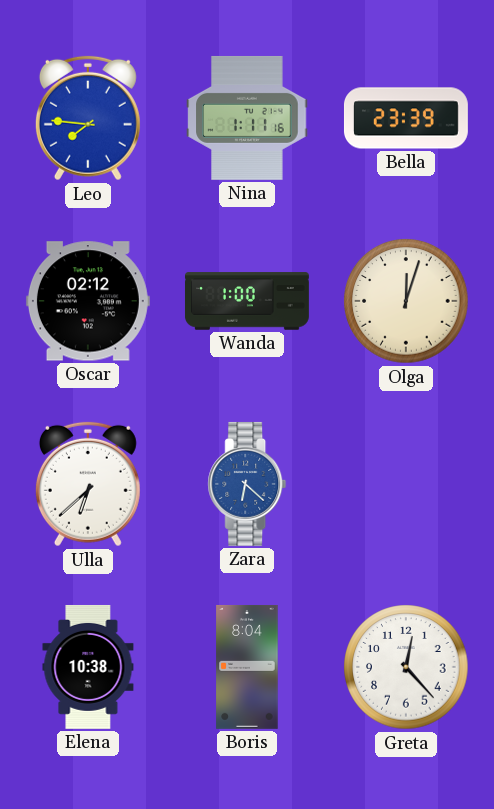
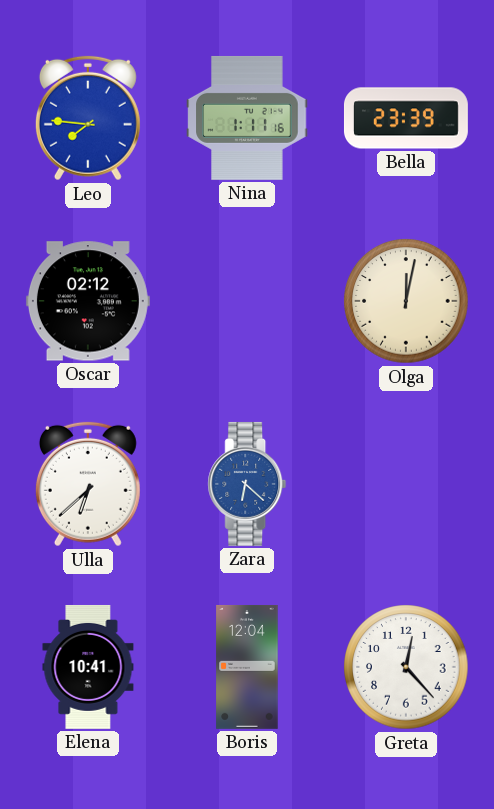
Wanda: 1:00 -> none (247, 301)
Olga: 12:03 -> 12:02 (406, 301)
Elena: 10:38 -> 10:41 (88, 667)
Boris: 8:04 -> 12:04 (247, 667)
